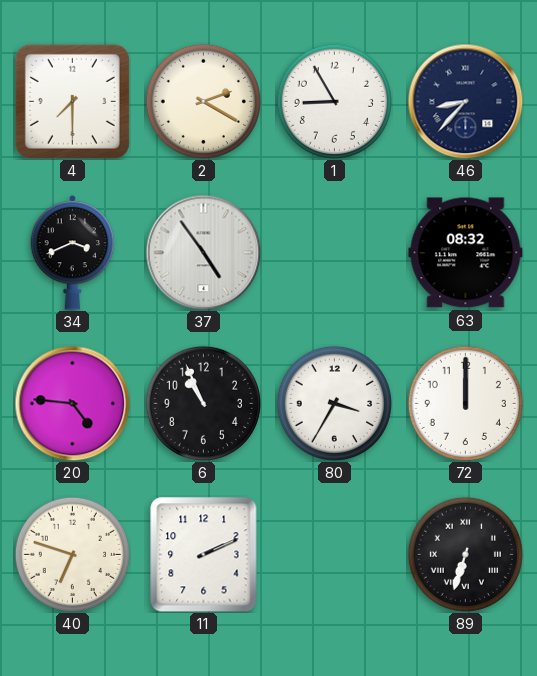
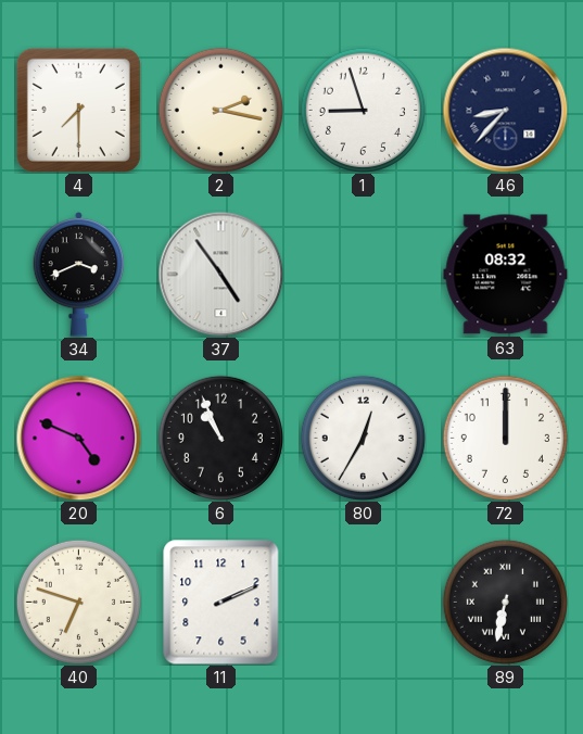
2: 2:20 -> 2:17 (220, 110)
1: 8:55 -> 8:57 (363, 110)
20: 4:46 -> 4:49 (78, 438)
80: 3:35 -> 12:35 (363, 438)
89: 6:33 -> 6:32 (505, 602)
